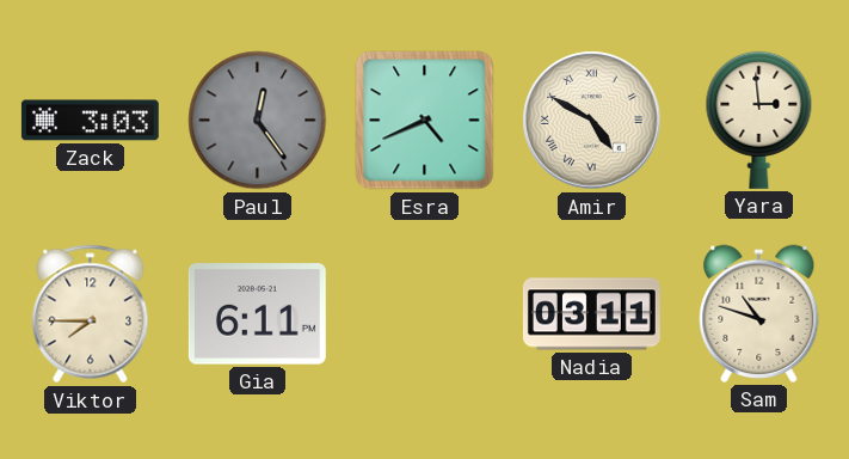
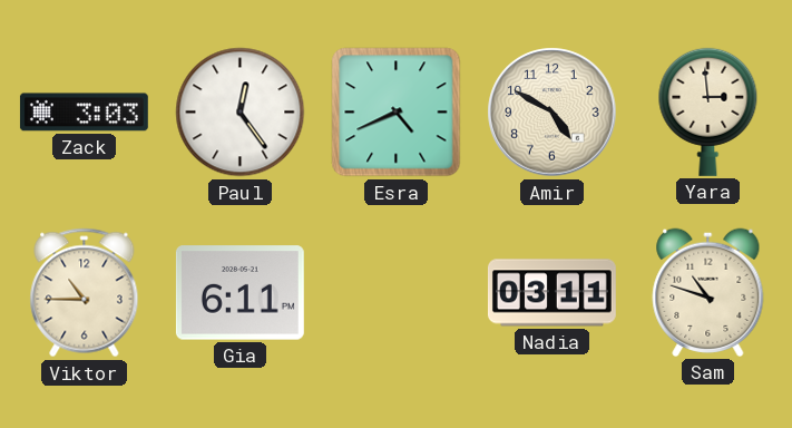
Paul dial: grey -> white (241, 113)
Amir numerals: Roman -> Arabic (553, 113)
Viktor: 7:45 -> 10:45 (85, 293)
